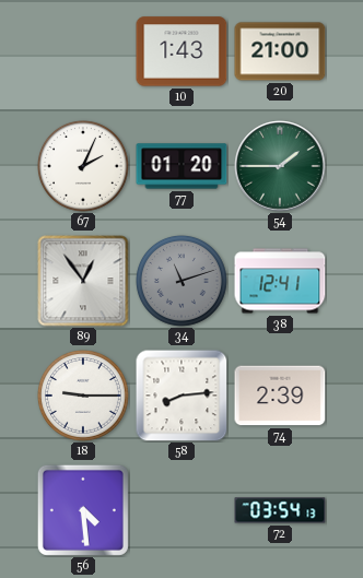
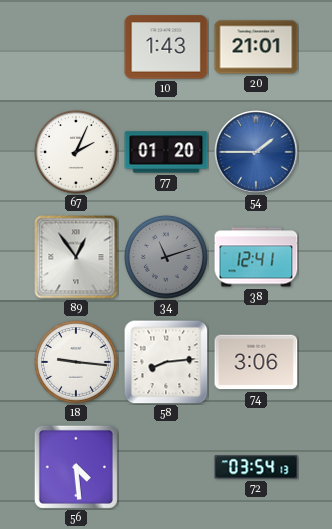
20: 21:00 -> 21:01 (256, 47)
54 dial: green -> blue (256, 152)
18: 9:15 -> 9:16 (76, 362)
74: 2:39 -> 3:06 (256, 362)
